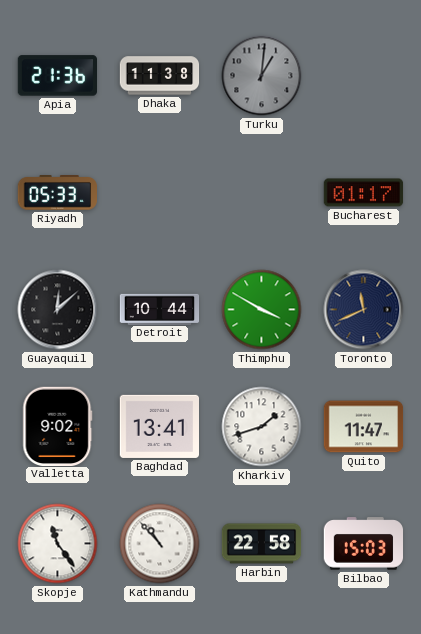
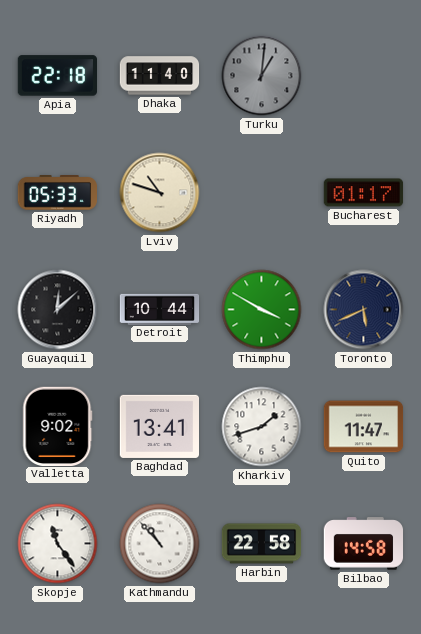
Apia: 21:36 -> 22:18 (58, 76)
Dhaka: 11:38 -> 11:40 (160, 76)
Lviv: none -> 10:48 (160, 193)
Toronto: 11:41 -> 5:41 (364, 310)
Bilbao: 15:03 -> 14:58 (364, 544)
